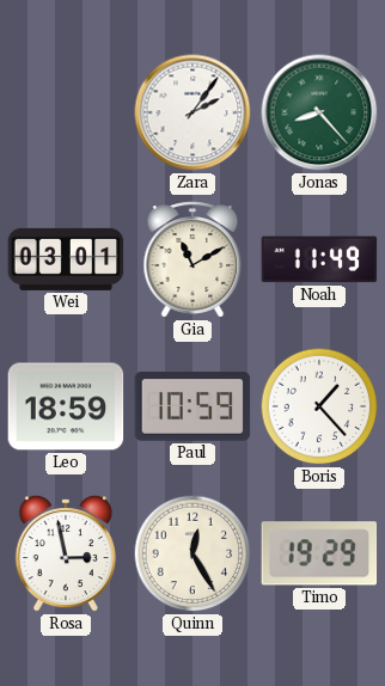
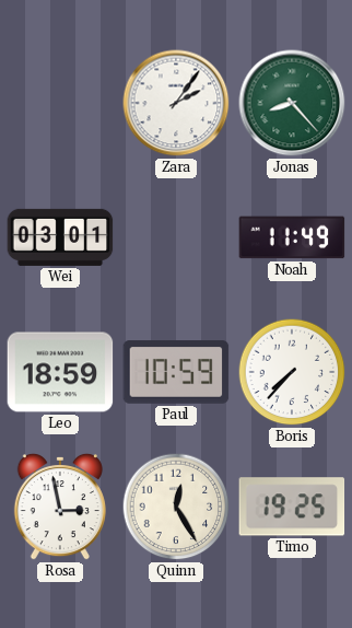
Gia: 11:10 -> none (192, 259)
Boris: 1:23 -> 7:37 (292, 372)
Timo: 19:29 -> 19:25 (292, 507)
